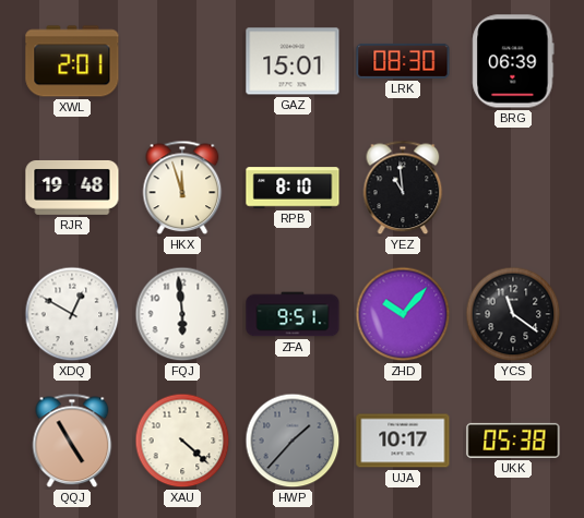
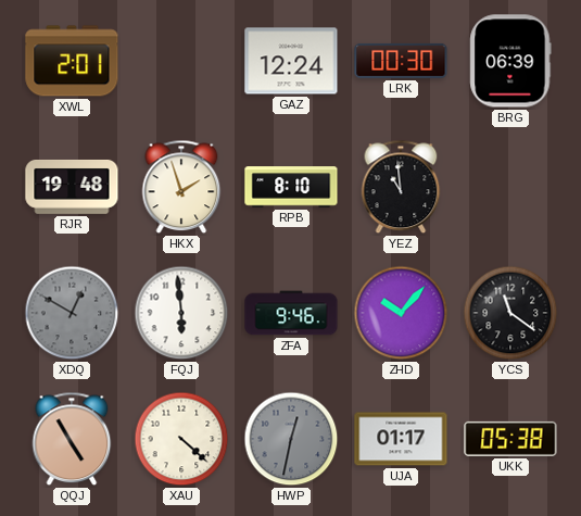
GAZ: 15:01 -> 12:24 (291, 61)
LRK: 08:30 -> 00:30 (401, 61)
HKX: 11:57 -> 1:57 (181, 187)
XDQ dial: white -> grey (72, 313)
ZFA: 9:51 -> 9:46 (291, 313)
HWP: 1:37 -> 12:32 (291, 439)
UJA: 10:17 -> 01:17 (401, 439)
